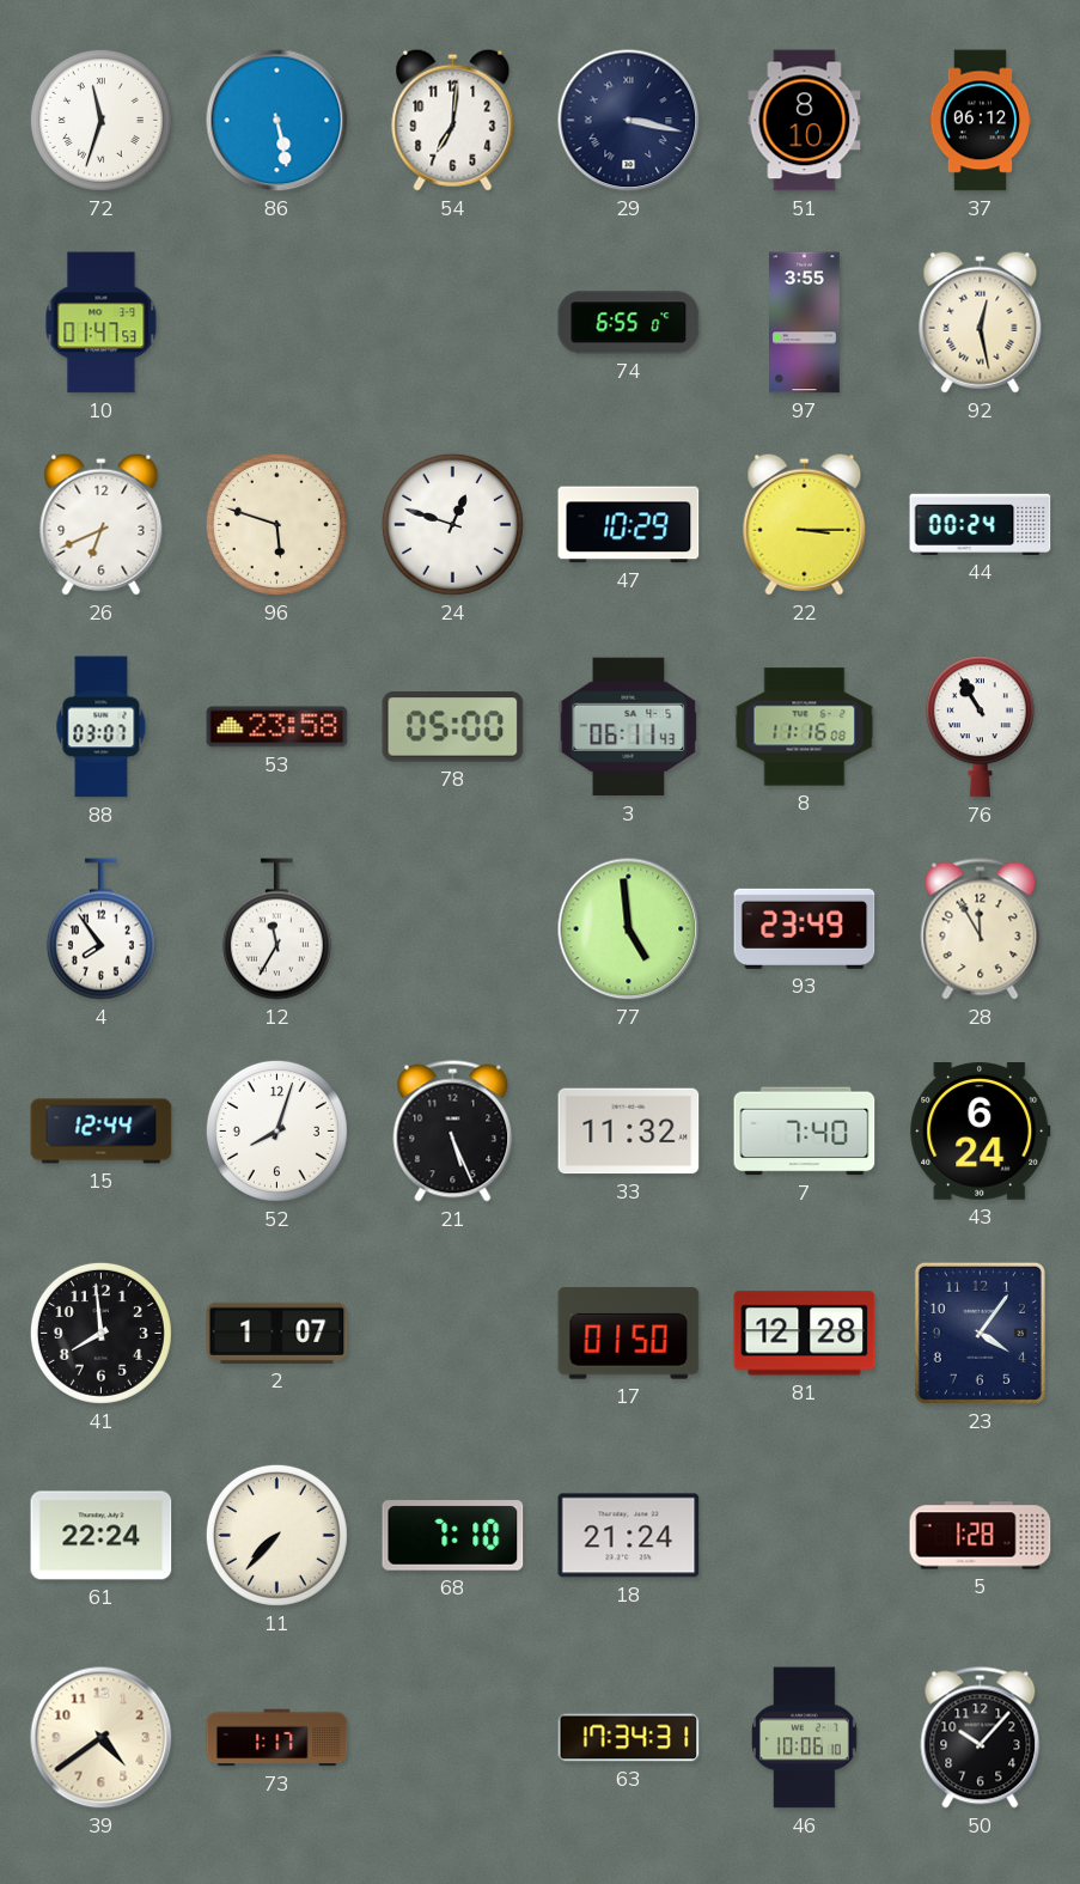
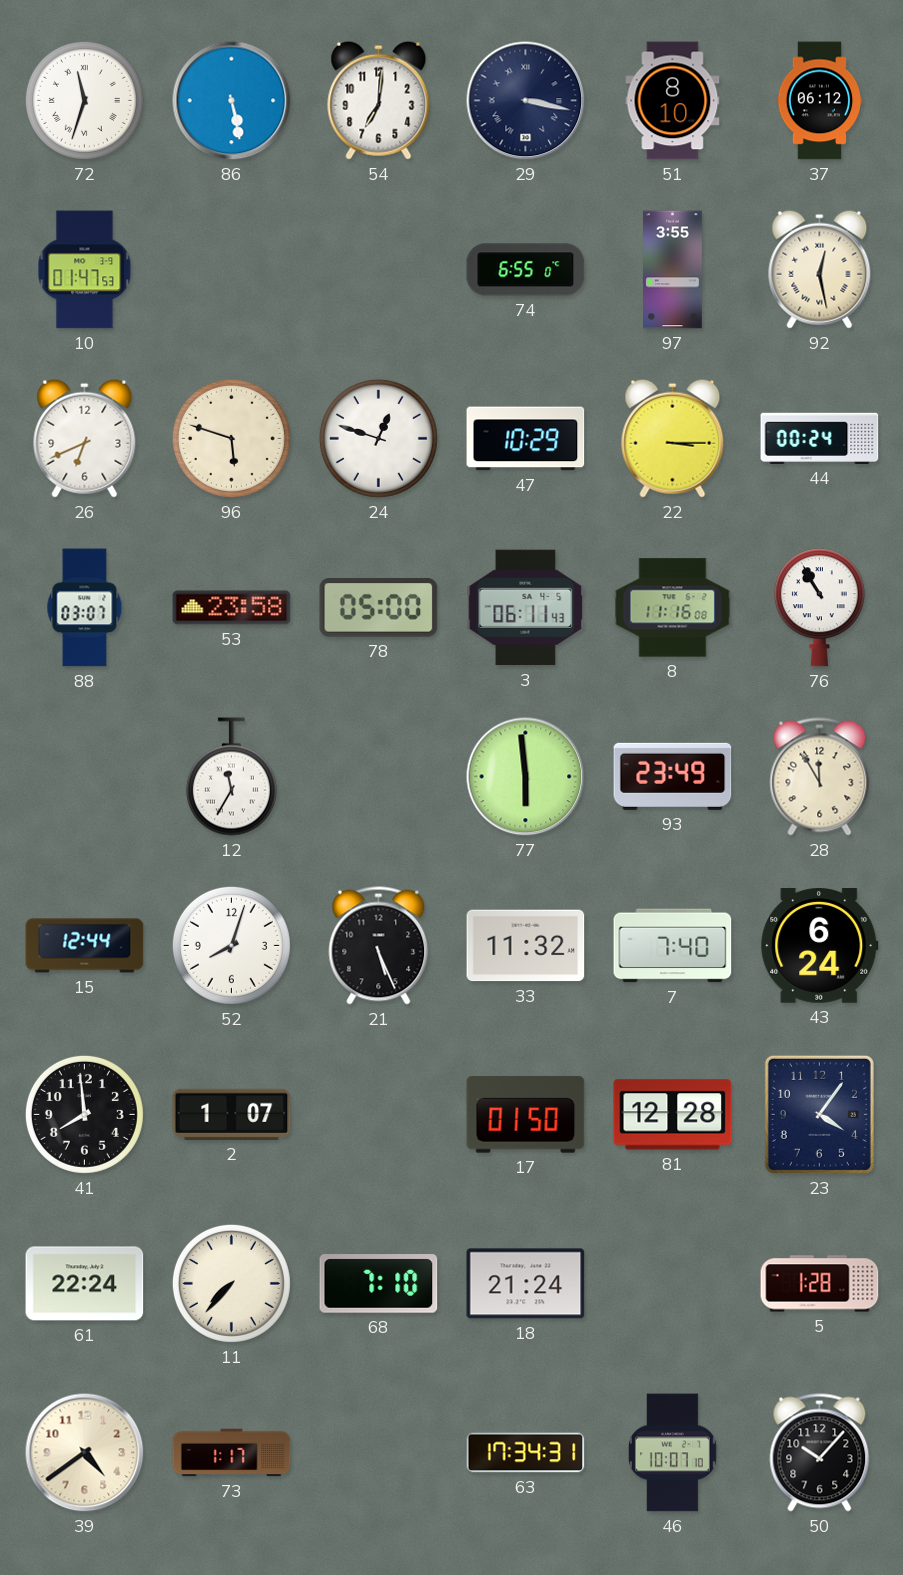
4: 7:54 -> none (100, 929)
77: 4:59 -> 5:59 (526, 777)
46: 10:06 -> 10:07 (673, 1453)
